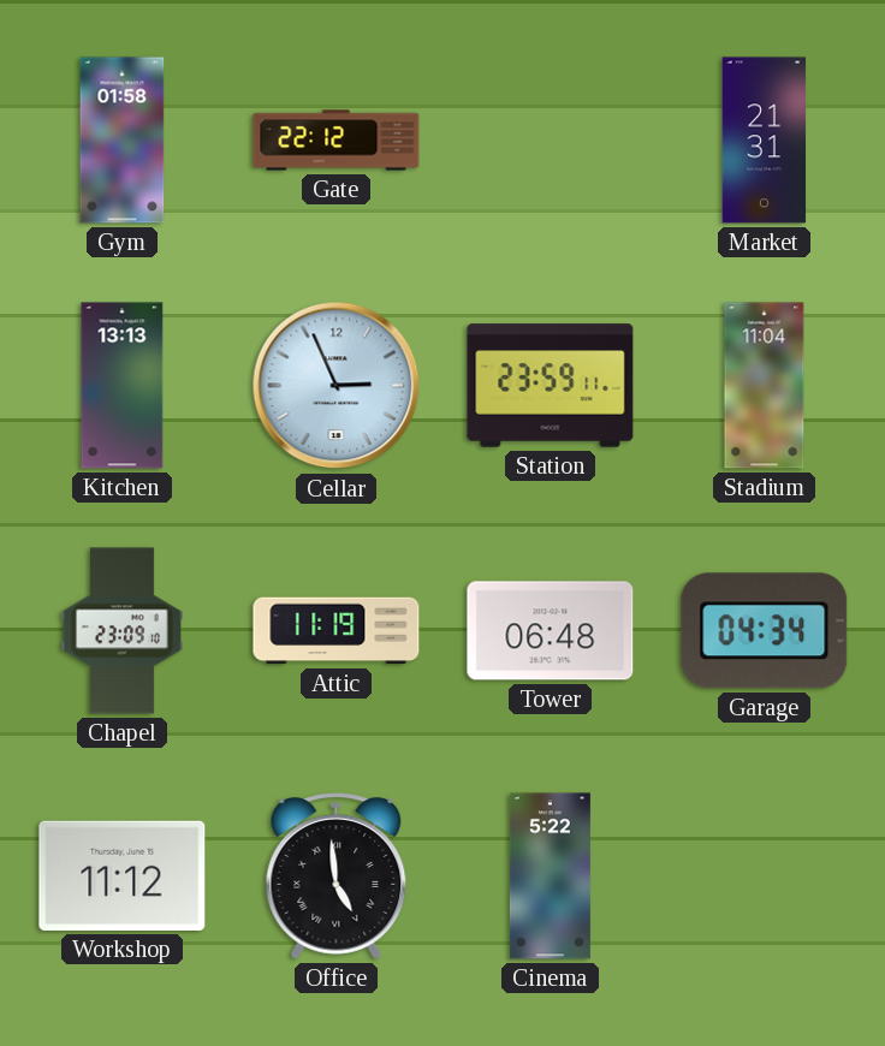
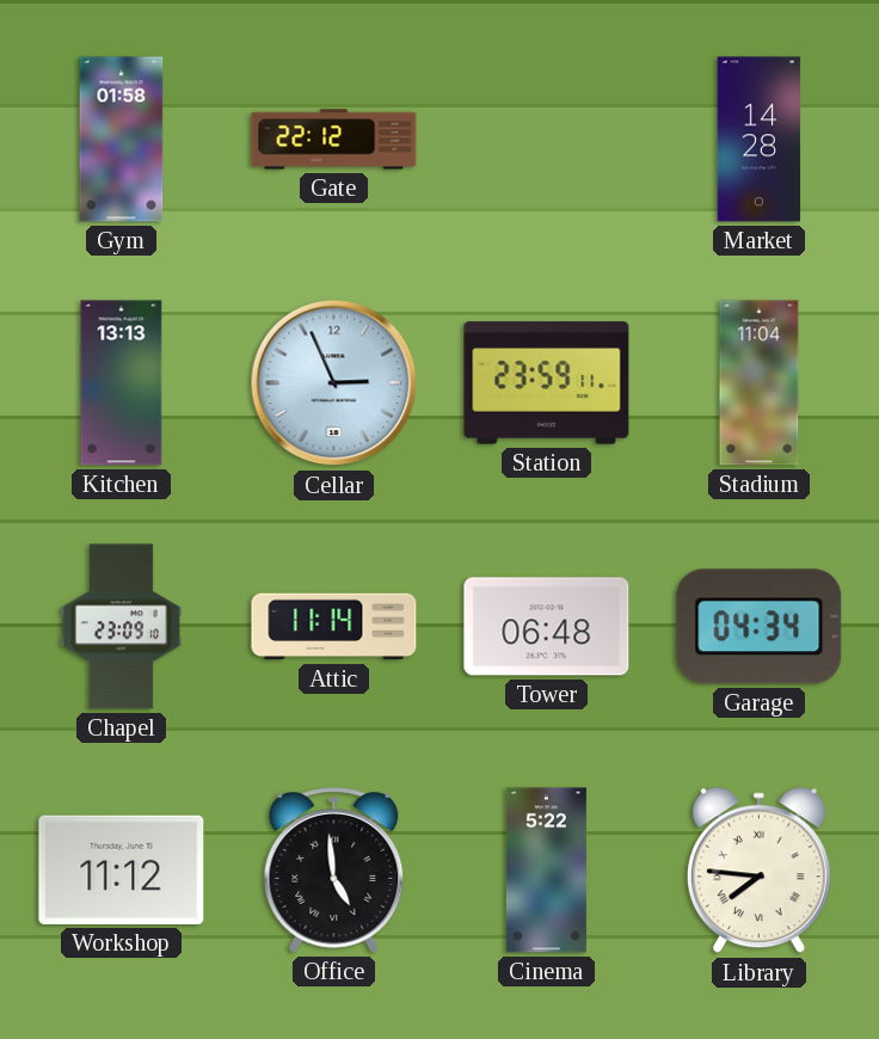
Market: 21:31 -> 14:28 (760, 140)
Attic: 11:19 -> 11:14 (334, 627)
Library: none -> 7:46 (758, 871)
